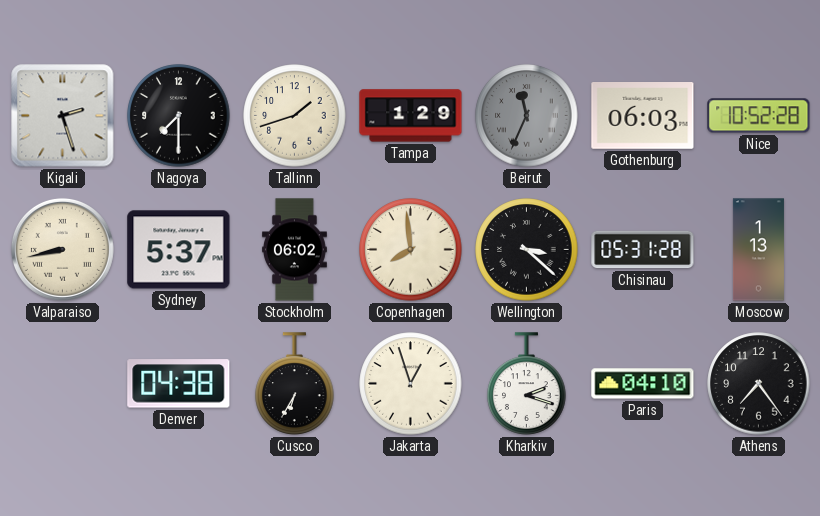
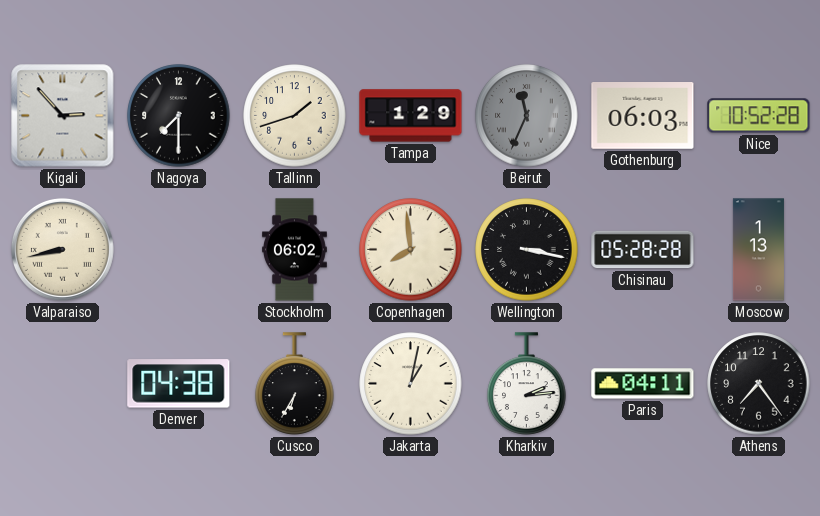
Kigali: 2:27 -> 2:53 (63, 116)
Sydney: 5:37 -> none (179, 250)
Wellington: 3:22 -> 3:17 (527, 250)
Chisinau: 05:31 -> 05:28 (643, 250)
Jakarta: 12:57 -> 1:02 (411, 384)
Kharkiv: 2:18 -> 2:14 (527, 384)
Paris: 04:10 -> 04:11 (643, 384)
